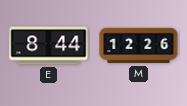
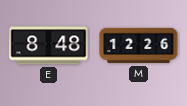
E: 8:44 -> 8:48 (49, 46)
